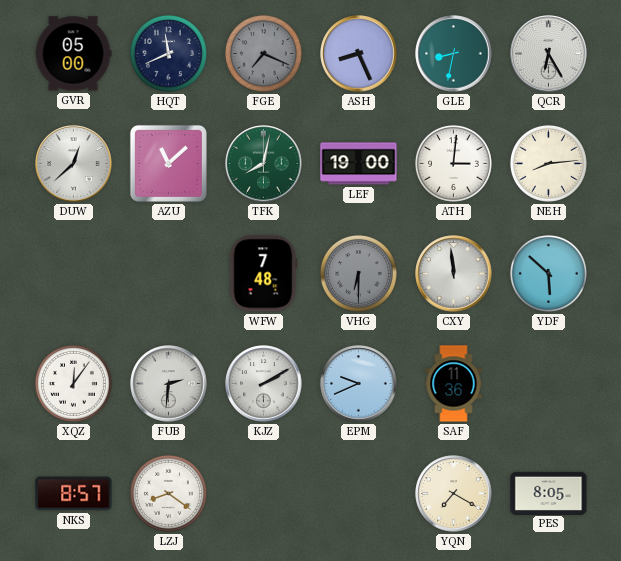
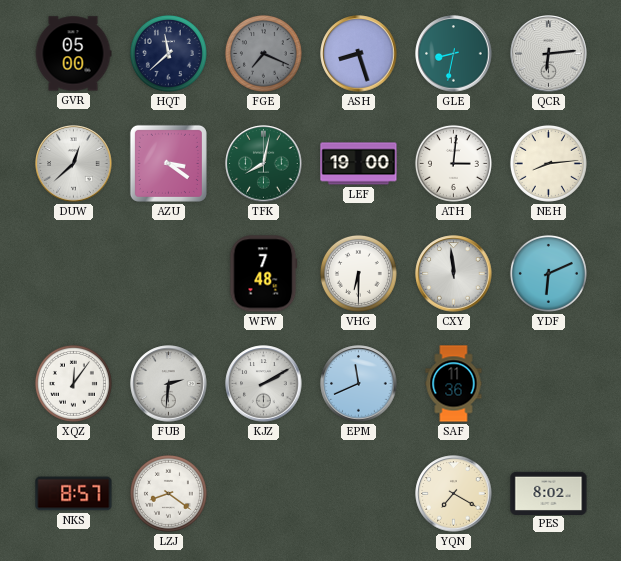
HQT: 11:41 -> 11:38 (168, 53)
ASH: 8:26 -> 8:27 (359, 54)
QCR: 6:25 -> 6:14 (549, 54)
AZU: 11:08 -> 3:21 (168, 163)
VHG dial: grey -> white (358, 273)
YDF: 5:52 -> 6:11 (548, 273)
EPM: 9:41 -> 11:41 (359, 384)
PES: 8:05 -> 8:02 (549, 493)
